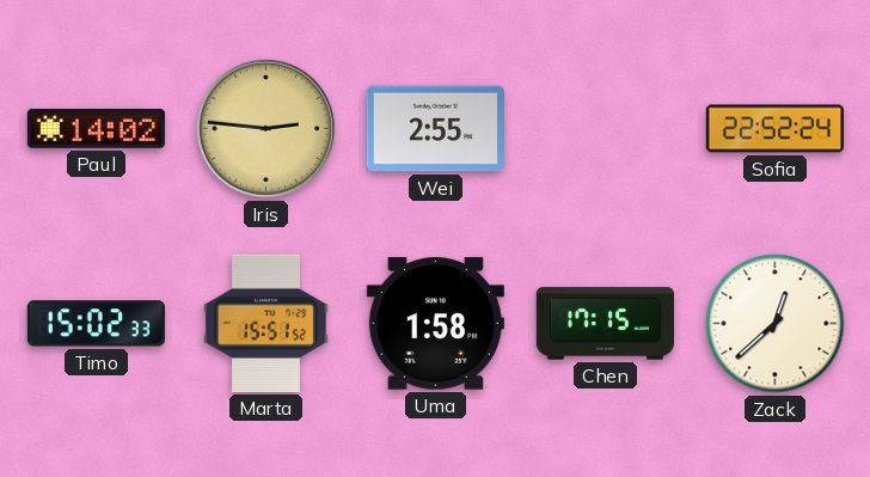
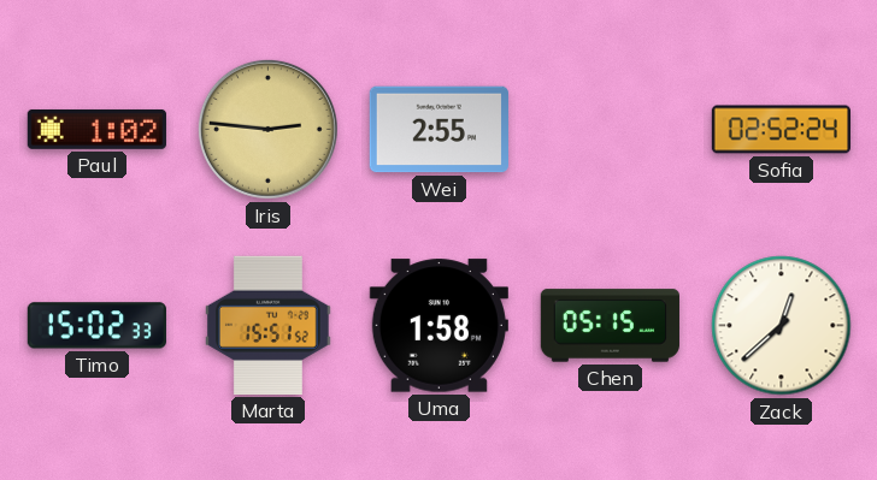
Paul: 14:02 -> 1:02 (96, 130)
Sofia: 22:52 -> 02:52 (781, 130)
Chen: 17:15 -> 05:15 (610, 326)
